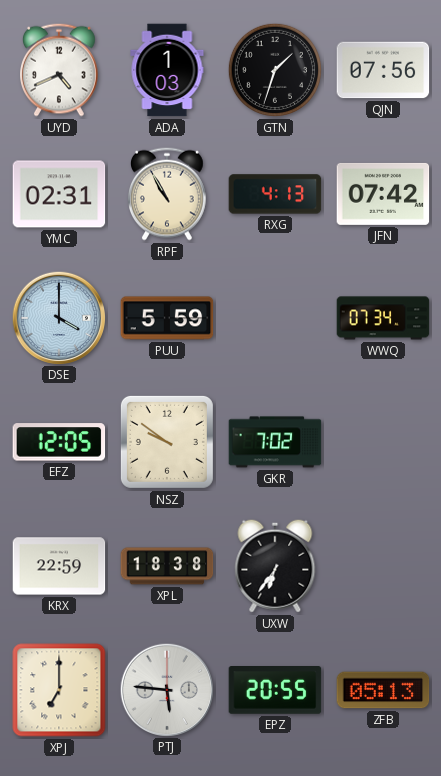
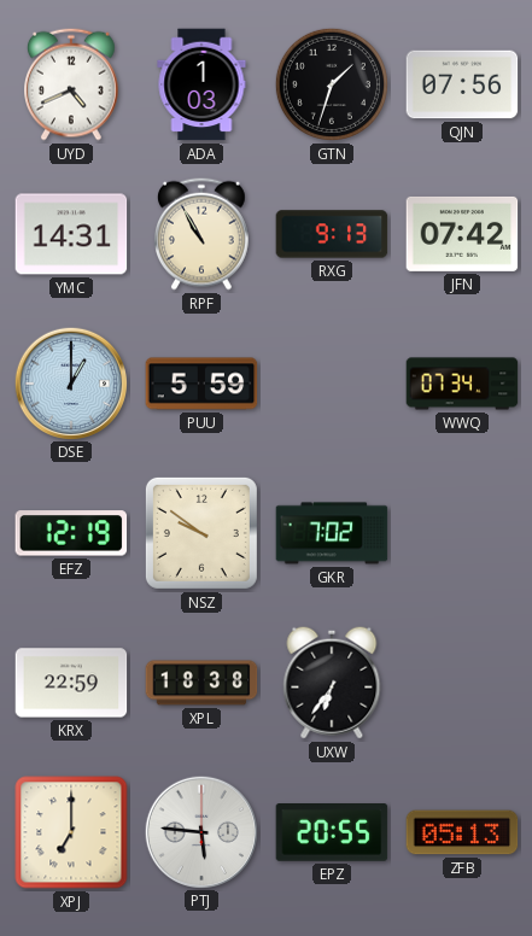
YMC: 02:31 -> 14:31 (71, 234)
RXG: 4:13 -> 9:13 (332, 234)
DSE: 4:00 -> 1:00 (70, 382)
EFZ: 12:05 -> 12:19 (71, 533)
